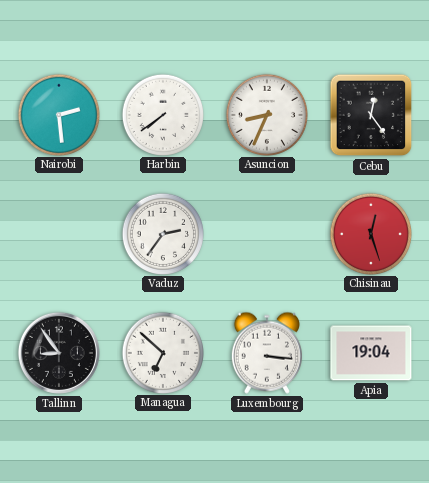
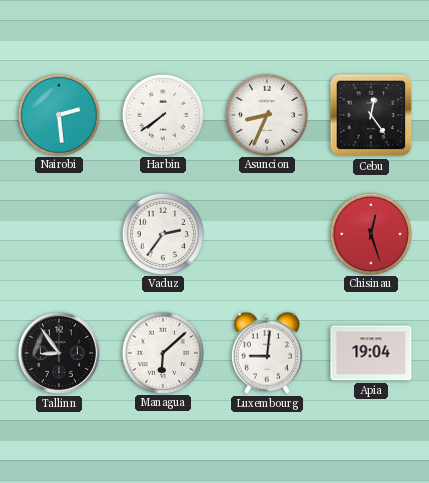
Managua: 6:52 -> 6:08 (162, 352)
Luxembourg: 3:16 -> 9:01 (267, 353)
